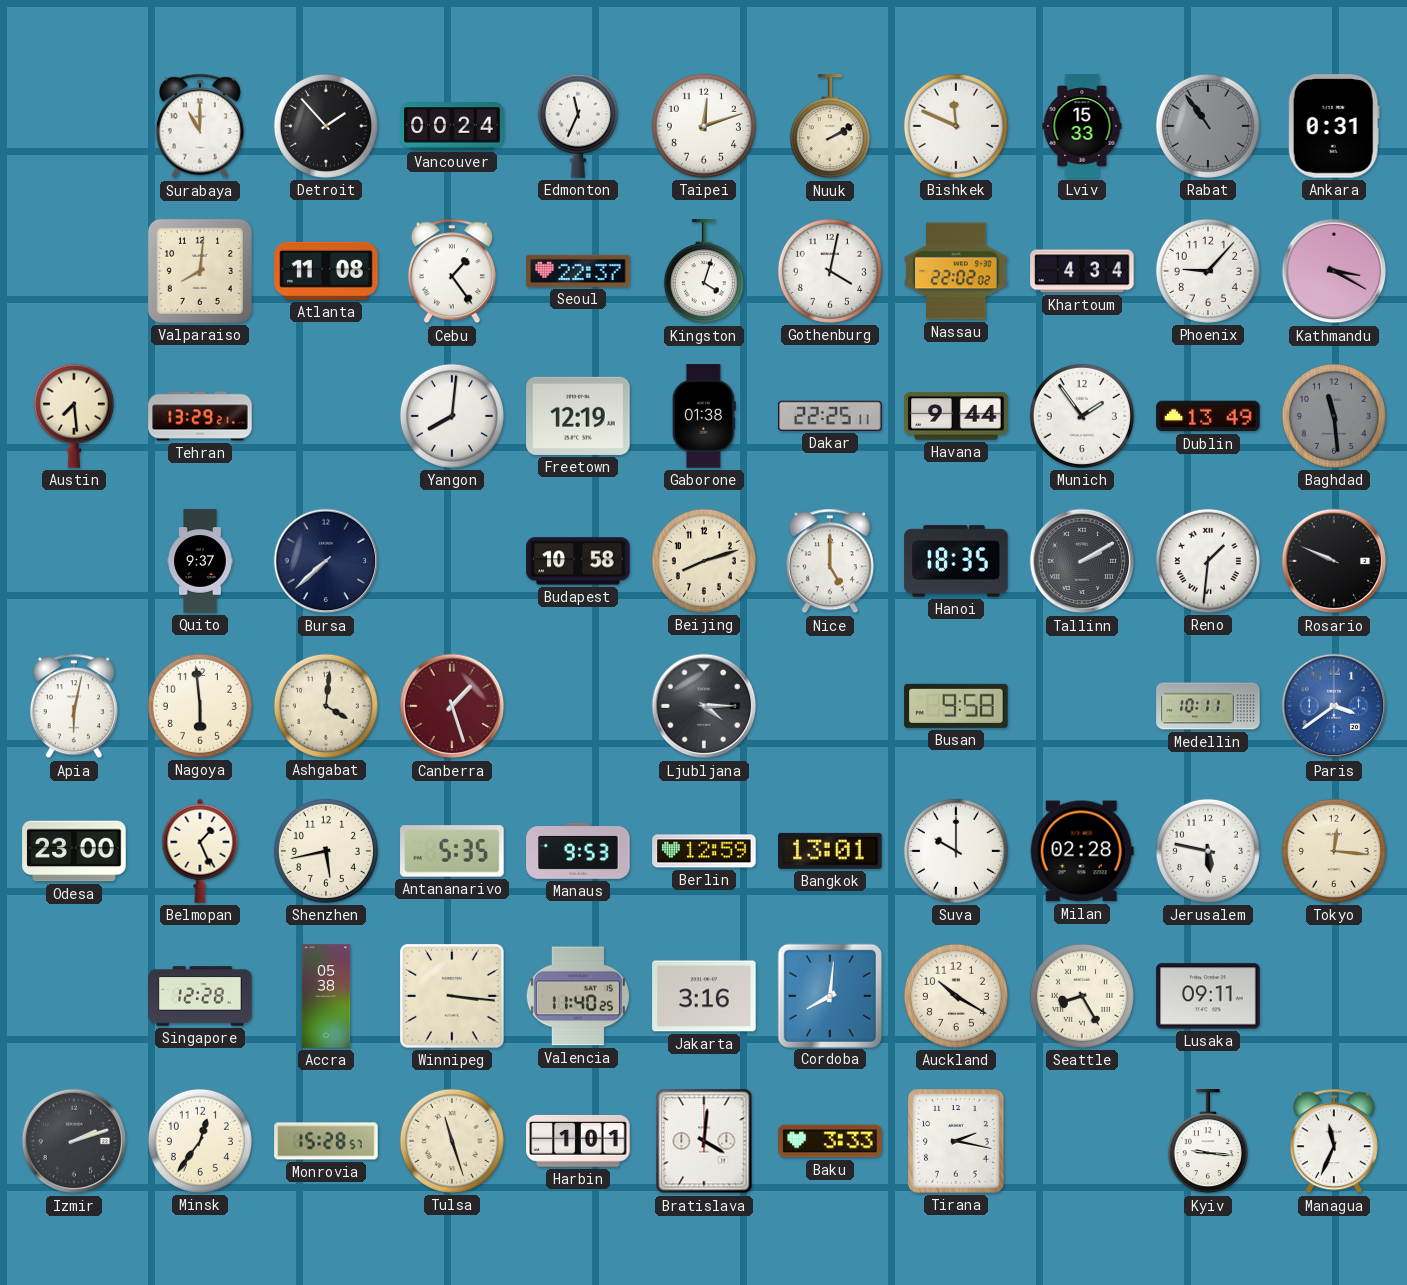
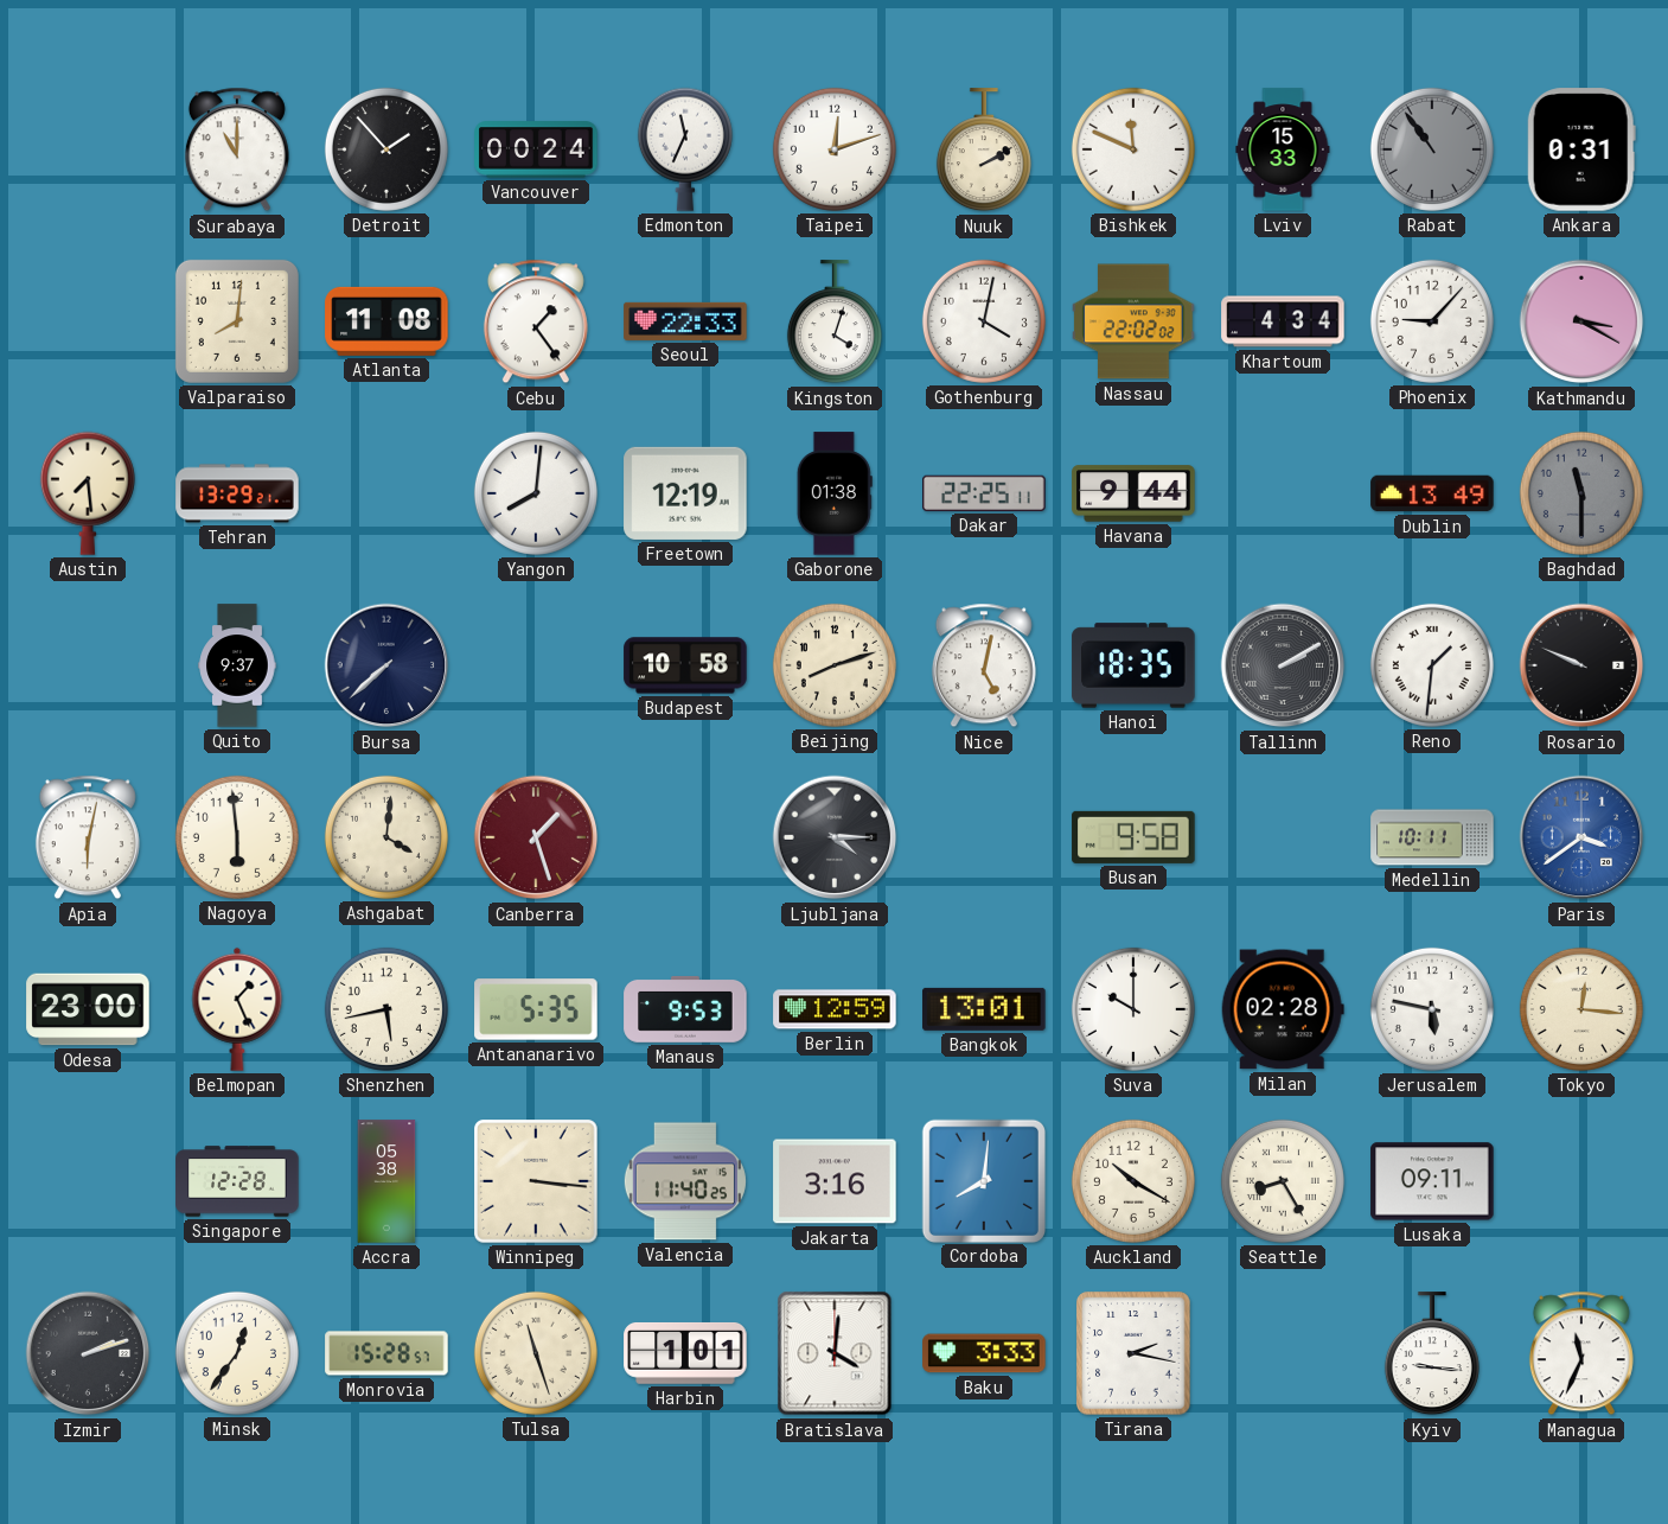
Seoul: 22:37 -> 22:33 (685, 321)
Munich: 1:54 -> none (1082, 416)
Baghdad: 11:29 -> 11:30 (1581, 493)
Nice: 5:00 -> 5:02 (984, 665)
